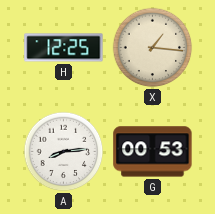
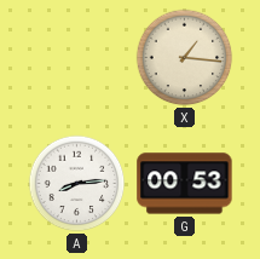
H: 12:25 -> none (64, 48)
